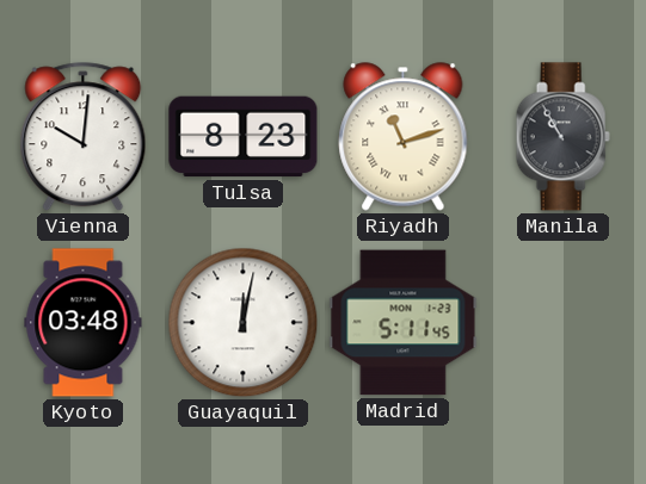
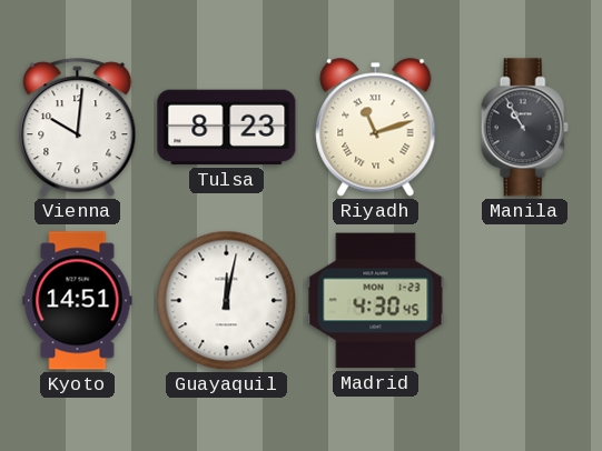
Kyoto: 03:48 -> 14:51 (78, 301)
Madrid: 5:11 -> 4:30 (376, 301)
